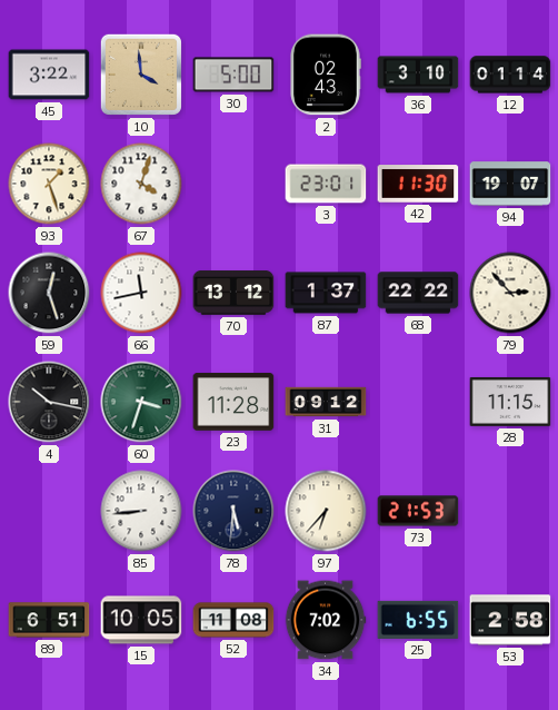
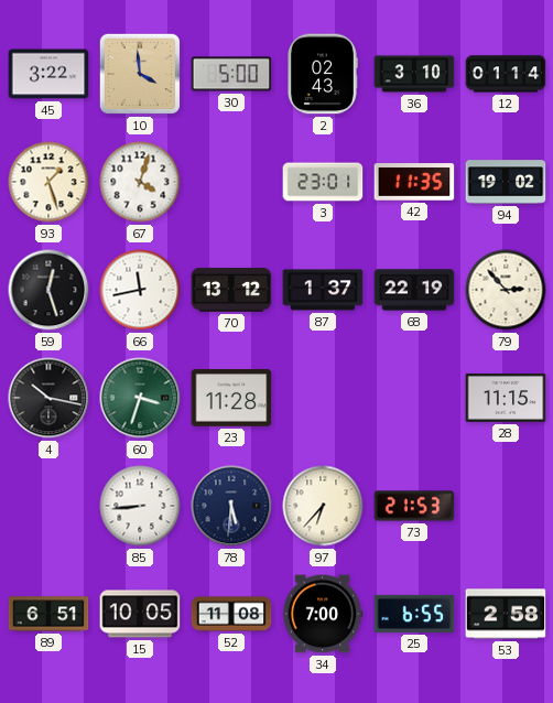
42: 11:30 -> 11:35 (414, 182)
94: 19:07 -> 19:02 (506, 182)
68: 22:22 -> 22:19 (414, 290)
31: 09:12 -> none (326, 402)
34: 7:02 -> 7:00 (323, 614)
